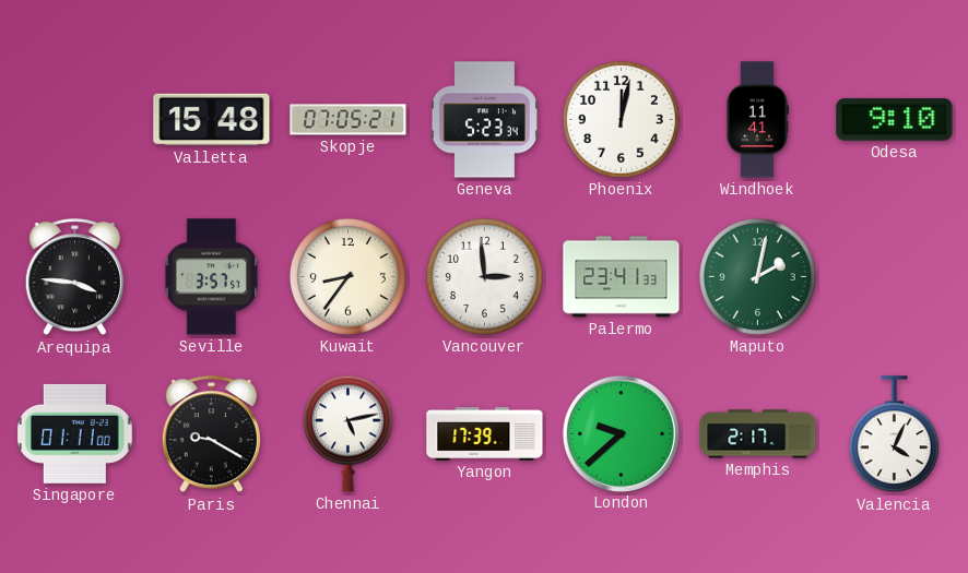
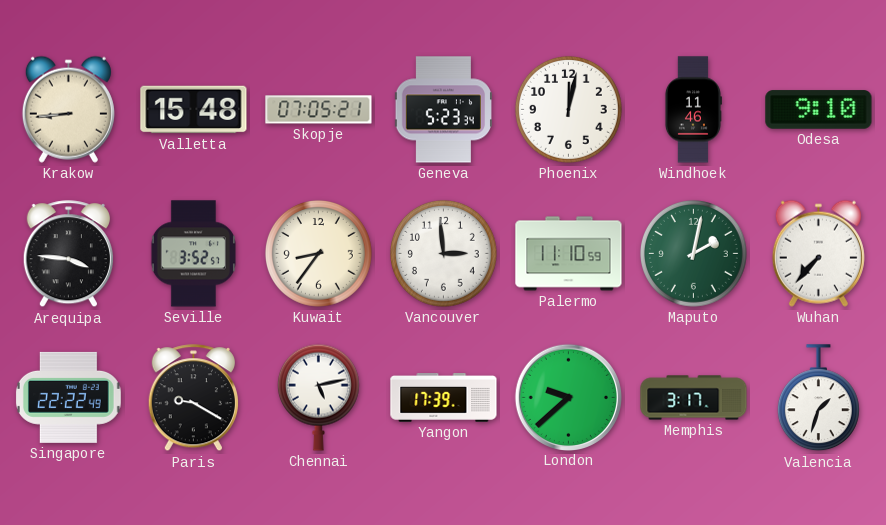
Krakow: none -> 8:44 (68, 109)
Windhoek: 11:41 -> 11:46 (693, 110)
Seville: 3:57 -> 3:52 (193, 254)
Palermo: 23:41 -> 11:10 (569, 254)
Wuhan: none -> 7:37 (818, 253)
Singapore: 01:11 -> 22:22 (68, 397)
Memphis: 2:17 -> 3:17 (694, 398)
Valencia: 4:04 -> 1:33 (818, 398)
